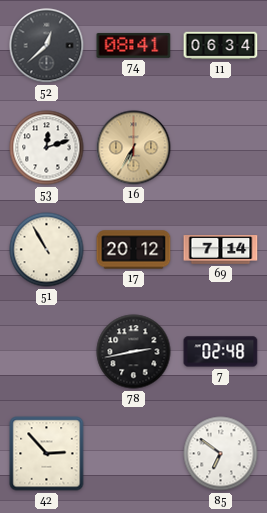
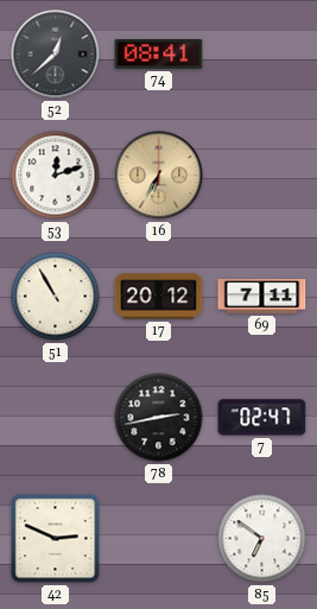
11: 06:34 -> none (221, 46)
69: 7:14 -> 7:11 (262, 297)
7: 02:48 -> 02:47 (262, 418)
42: 2:53 -> 2:49 (56, 539)
